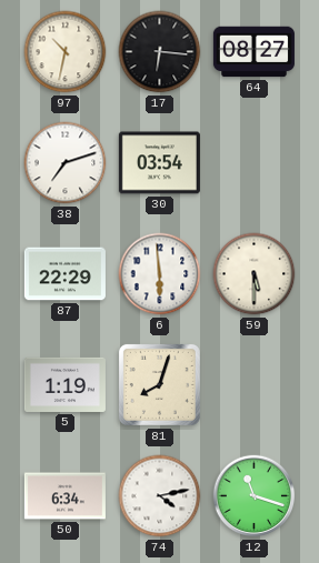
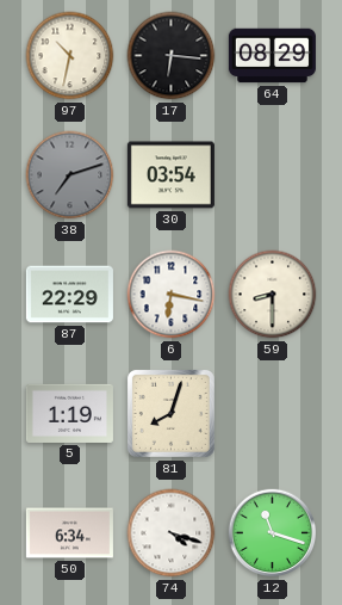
64: 08:27 -> 08:29 (272, 56)
38 dial: white -> grey (70, 175)
6: 5:59 -> 6:17 (172, 295)
59: 5:30 -> 8:30 (273, 295)
74: 4:13 -> 4:18 (172, 533)
